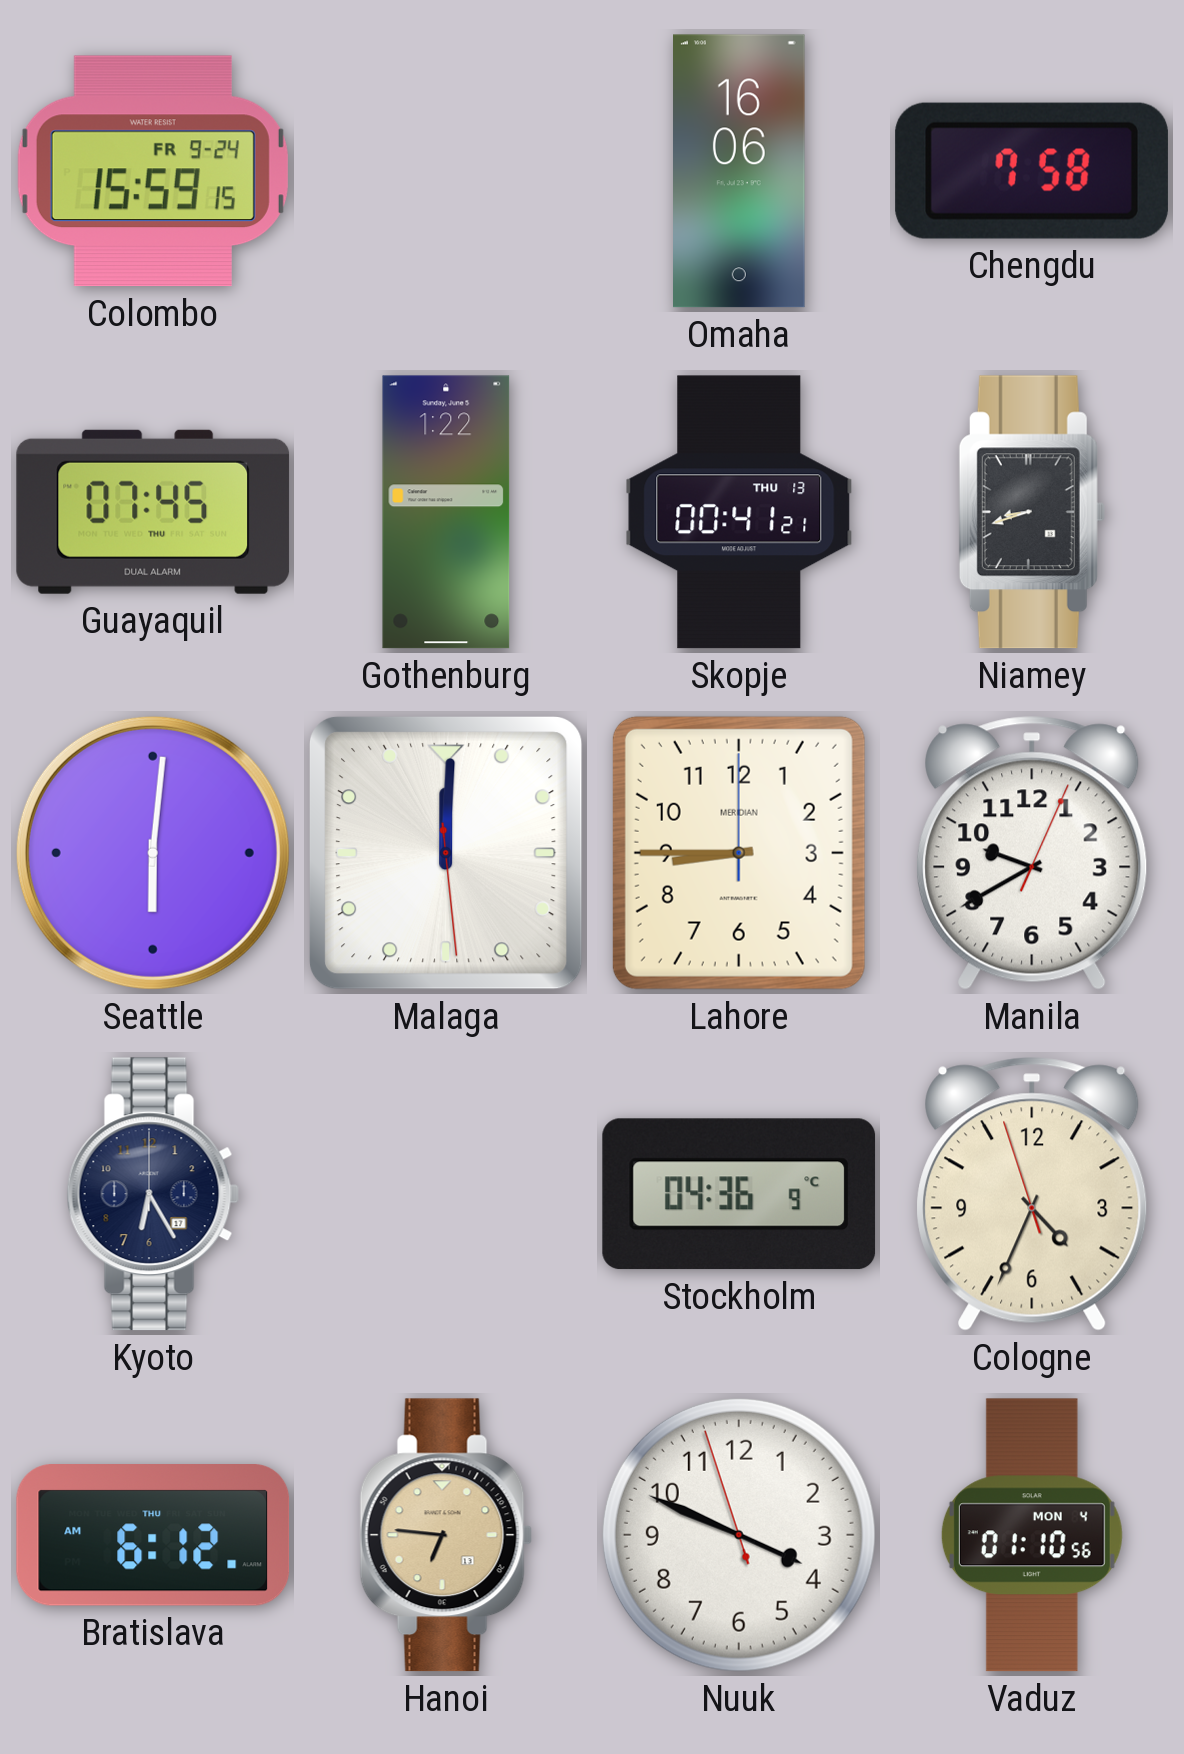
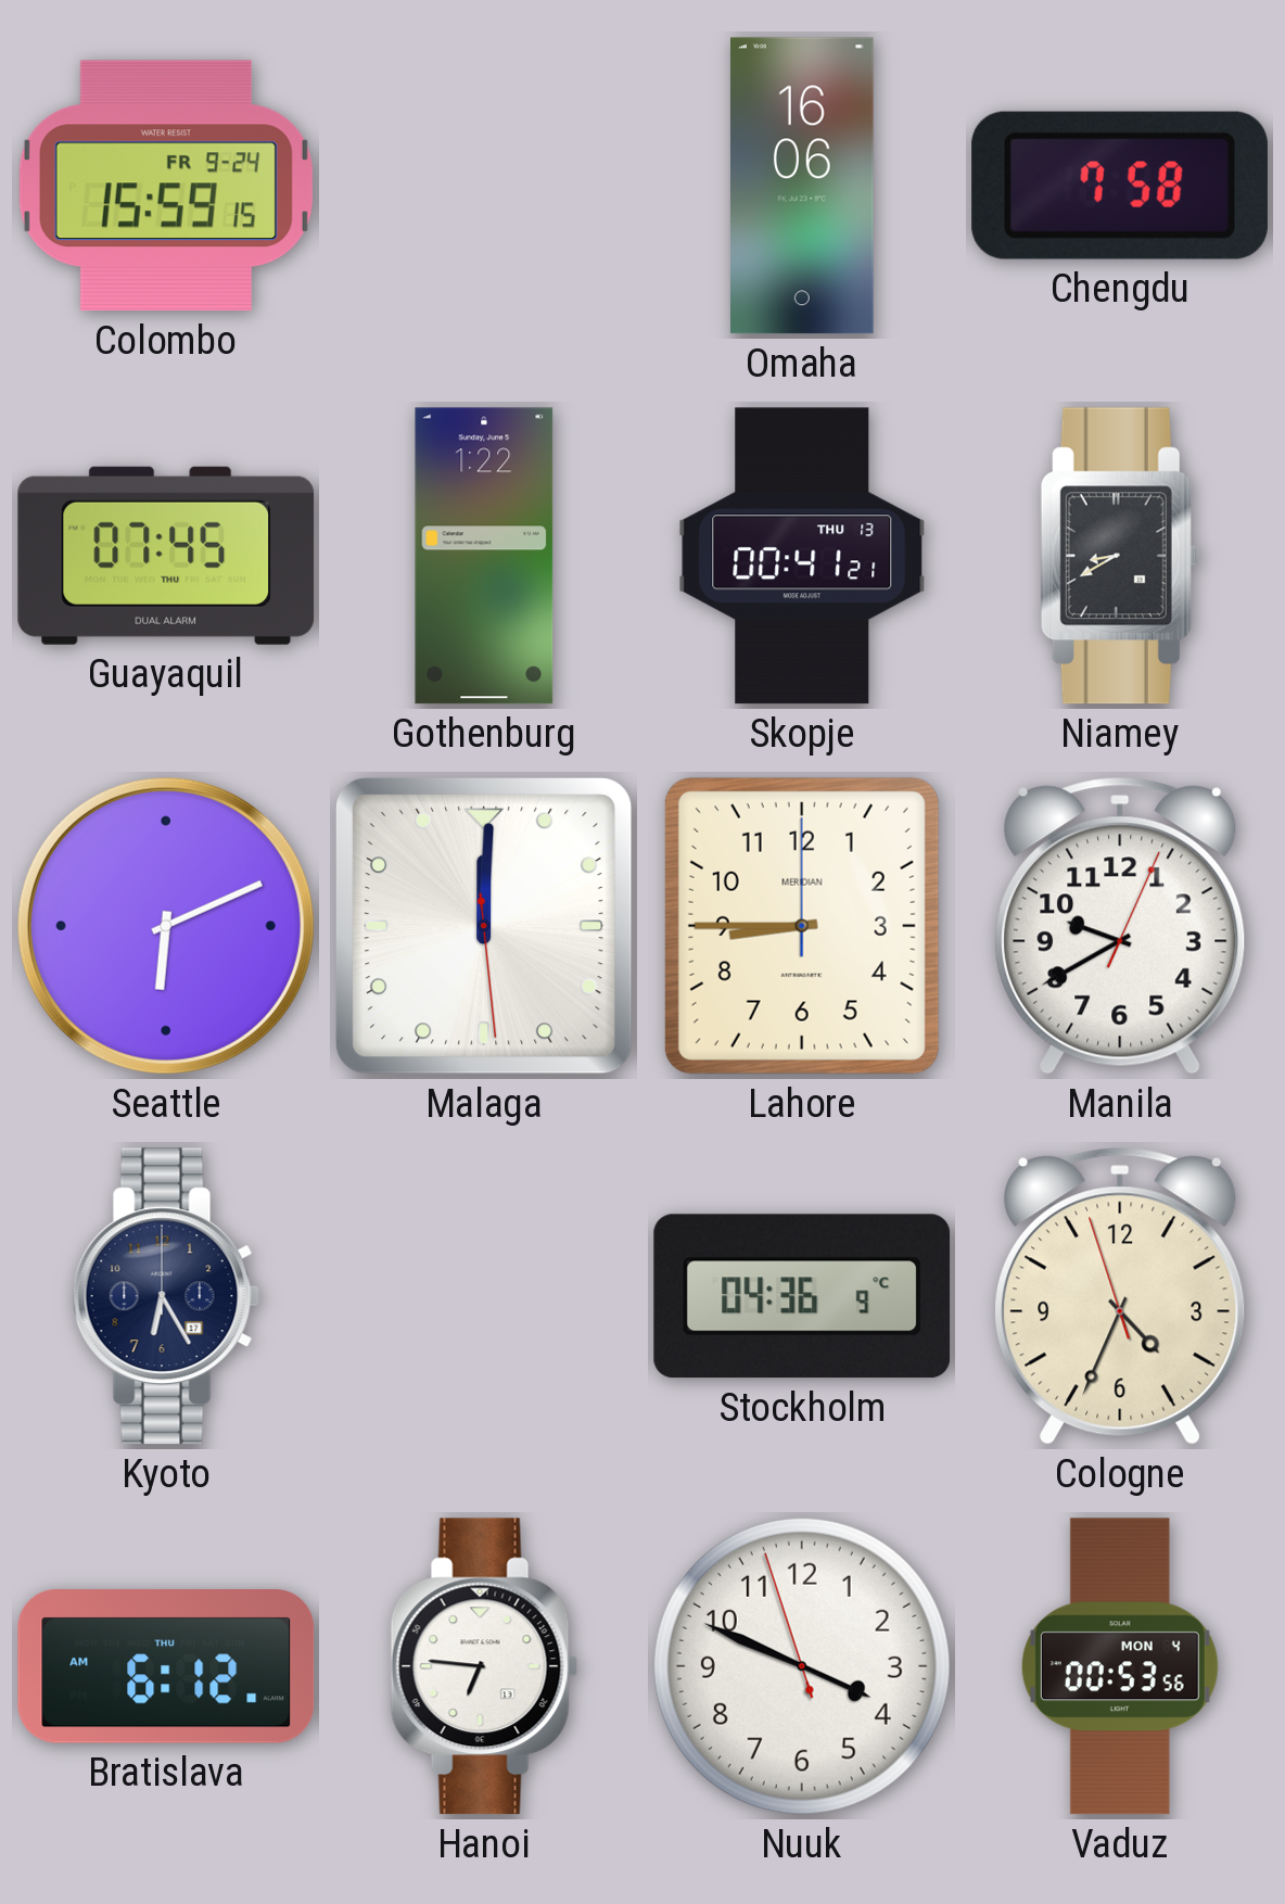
Niamey: 8:42 -> 8:40 (1120, 556)
Seattle: 6:01 -> 6:11 (166, 926)
Hanoi dial: champagne -> white (484, 1666)
Vaduz: 01:10 -> 00:53 (1120, 1666)
